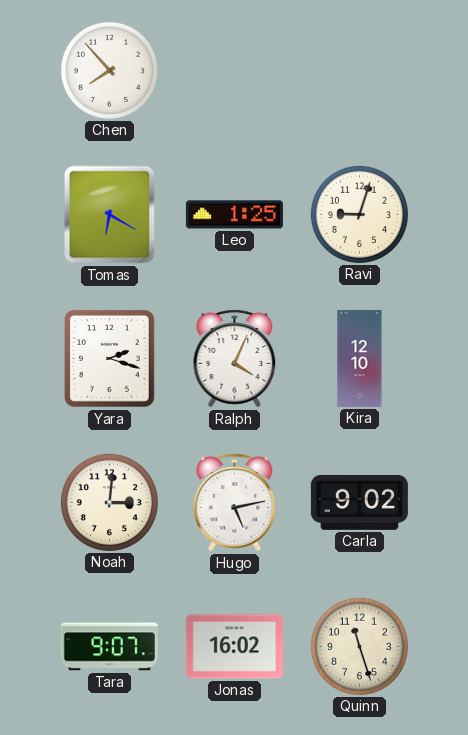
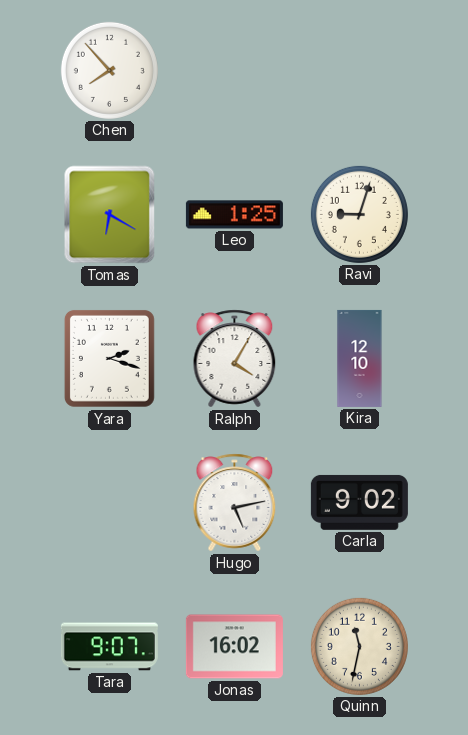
Ralph: 4:04 -> 4:05 (235, 359)
Noah: 3:01 -> none (109, 502)
Quinn: 11:27 -> 11:32 (359, 646)
